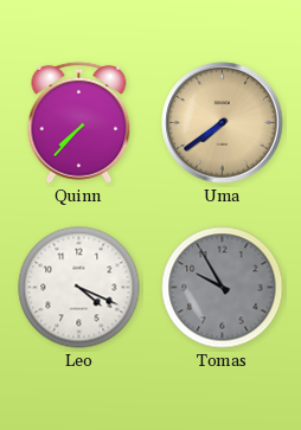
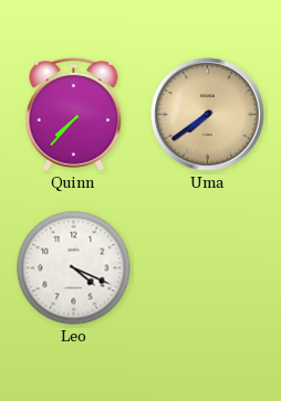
Tomas: 9:55 -> none (223, 288)
